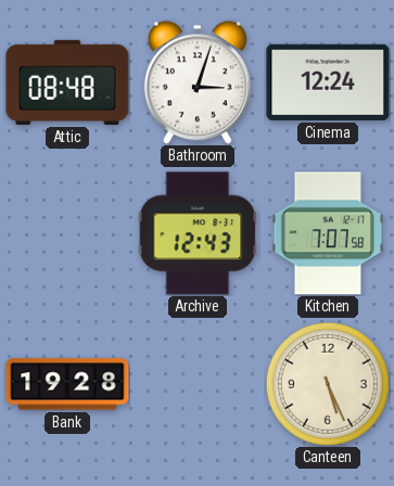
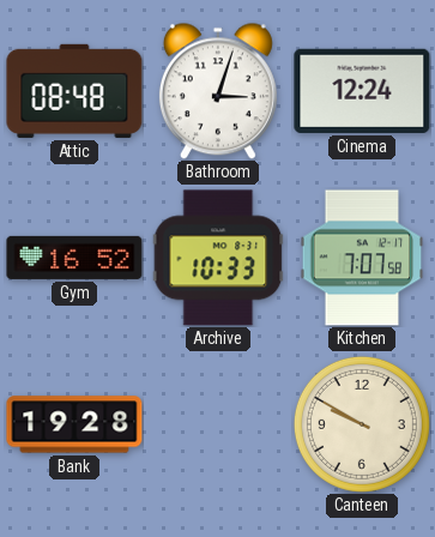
Gym: none -> 16:52 (74, 258)
Archive: 12:43 -> 10:33 (218, 258)
Canteen: 5:26 -> 9:50 (362, 424)
